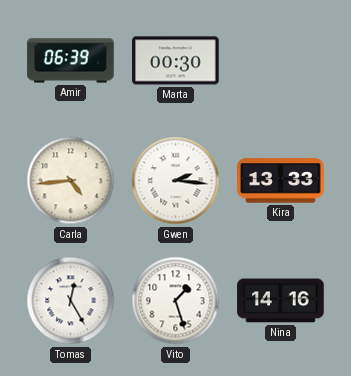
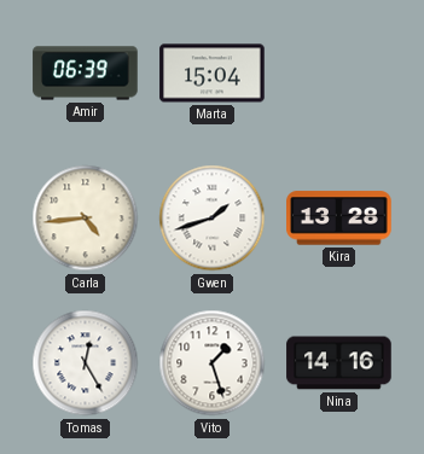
Marta: 00:30 -> 15:04 (213, 74)
Gwen: 2:16 -> 1:42 (213, 219)
Kira: 13:33 -> 13:28 (339, 219)
